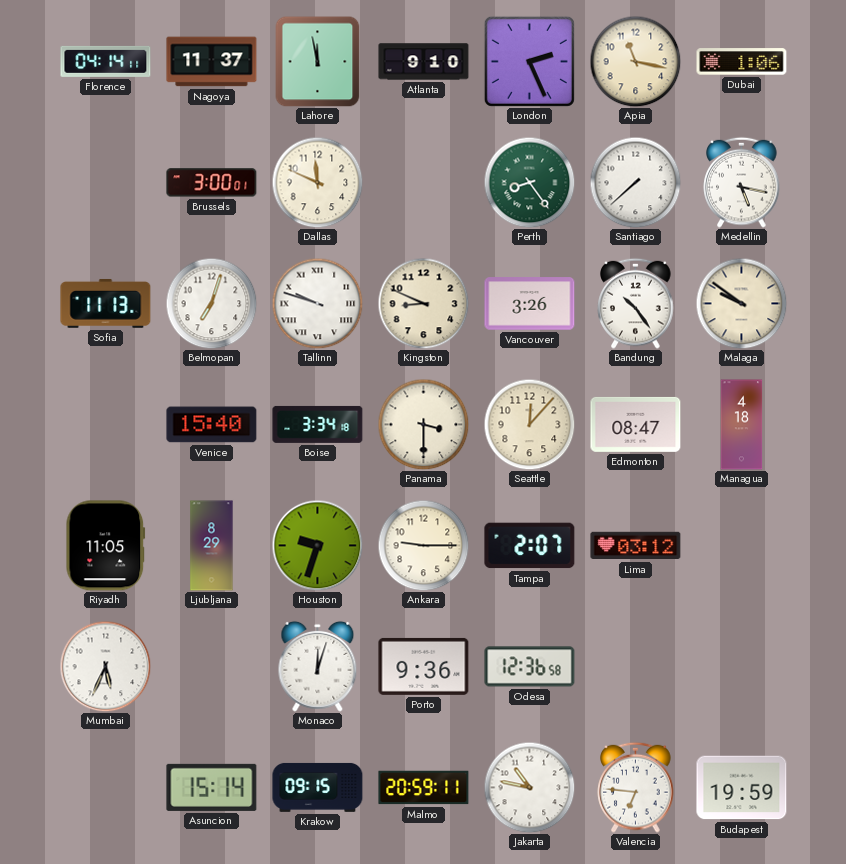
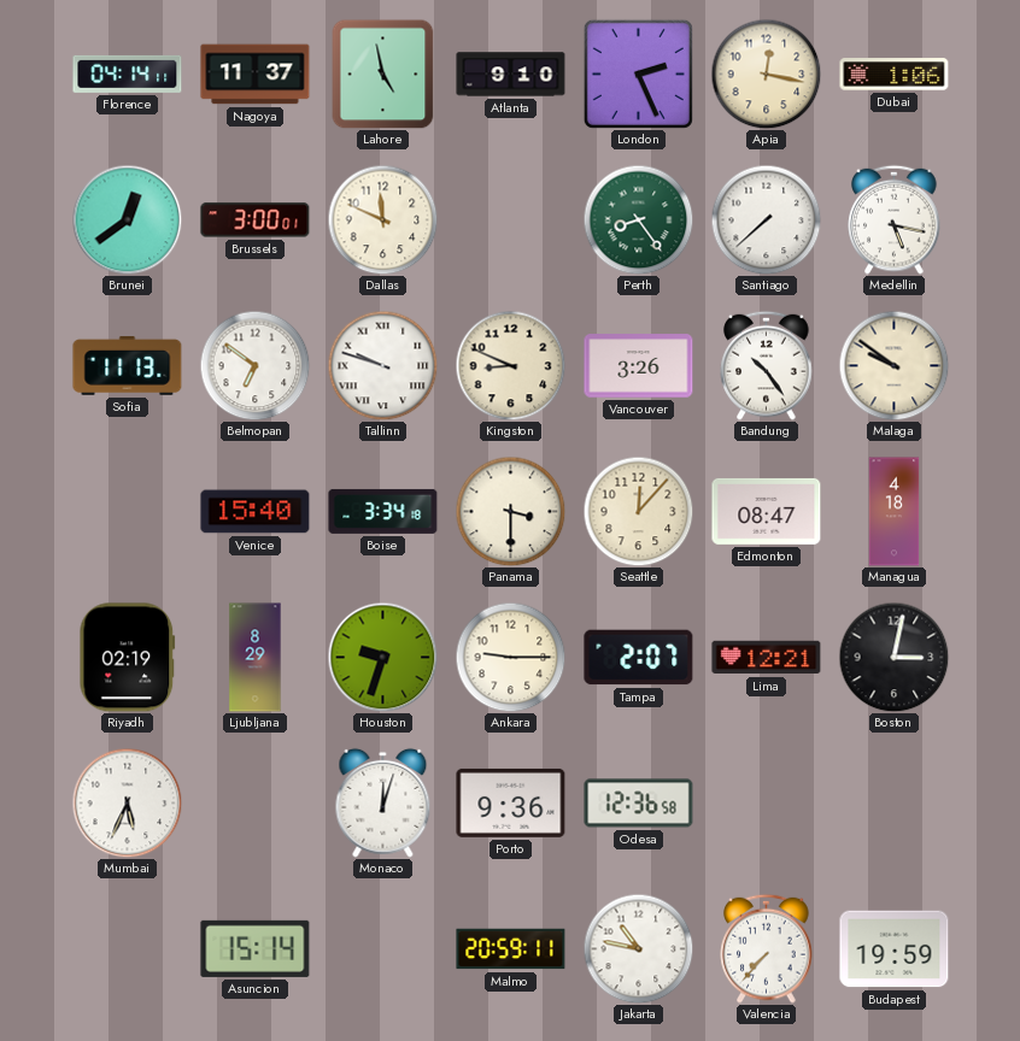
Lahore: 11:58 -> 4:58 (383, 73)
Apia: 11:17 -> 12:17 (766, 73)
Brunei: none -> 12:39 (127, 219)
Belmopan: 7:03 -> 6:51 (254, 365)
Riyadh: 11:05 -> 02:19 (128, 658)
Lima: 03:12 -> 12:21 (767, 658)
Boston: none -> 3:02 (893, 657)
Krakow: 09:15 -> none (318, 787)
Valencia: 6:46 -> 7:37 (767, 948)
